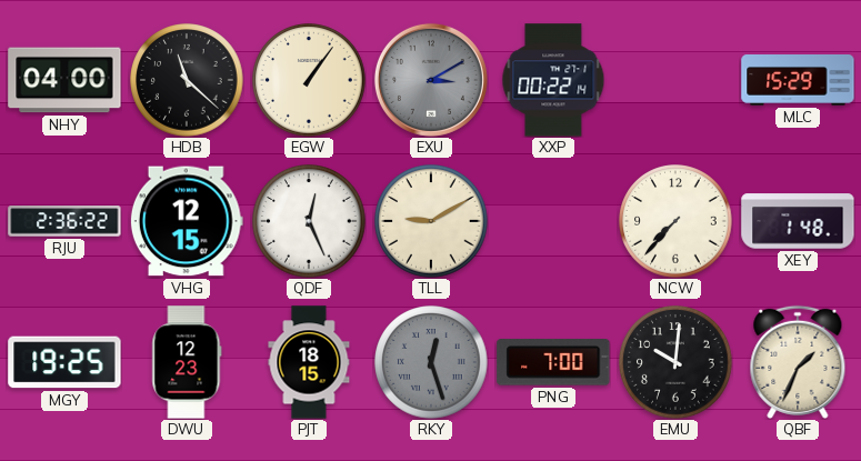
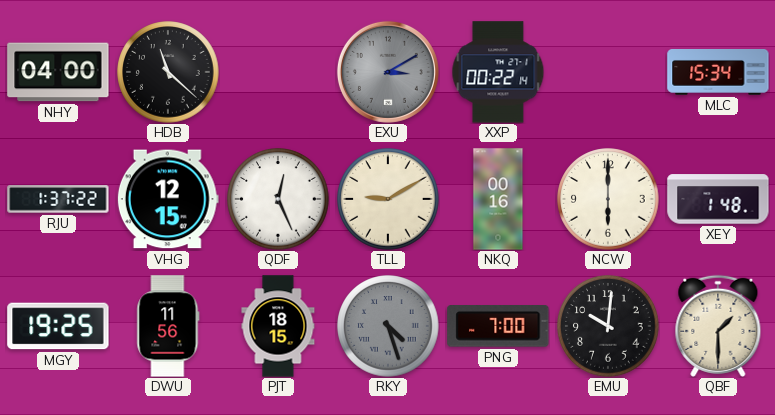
EGW: 1:06 -> none (309, 80)
MLC: 15:29 -> 15:34 (718, 73)
RJU: 2:36 -> 1:37 (58, 199)
NKQ: none -> 00:16 (498, 199)
NCW: 7:37 -> 6:00 (608, 199)
DWU: 12:23 -> 11:56 (168, 326)
RKY: 12:27 -> 4:27 (388, 326)
QBF: 1:34 -> 1:30 (718, 326)
